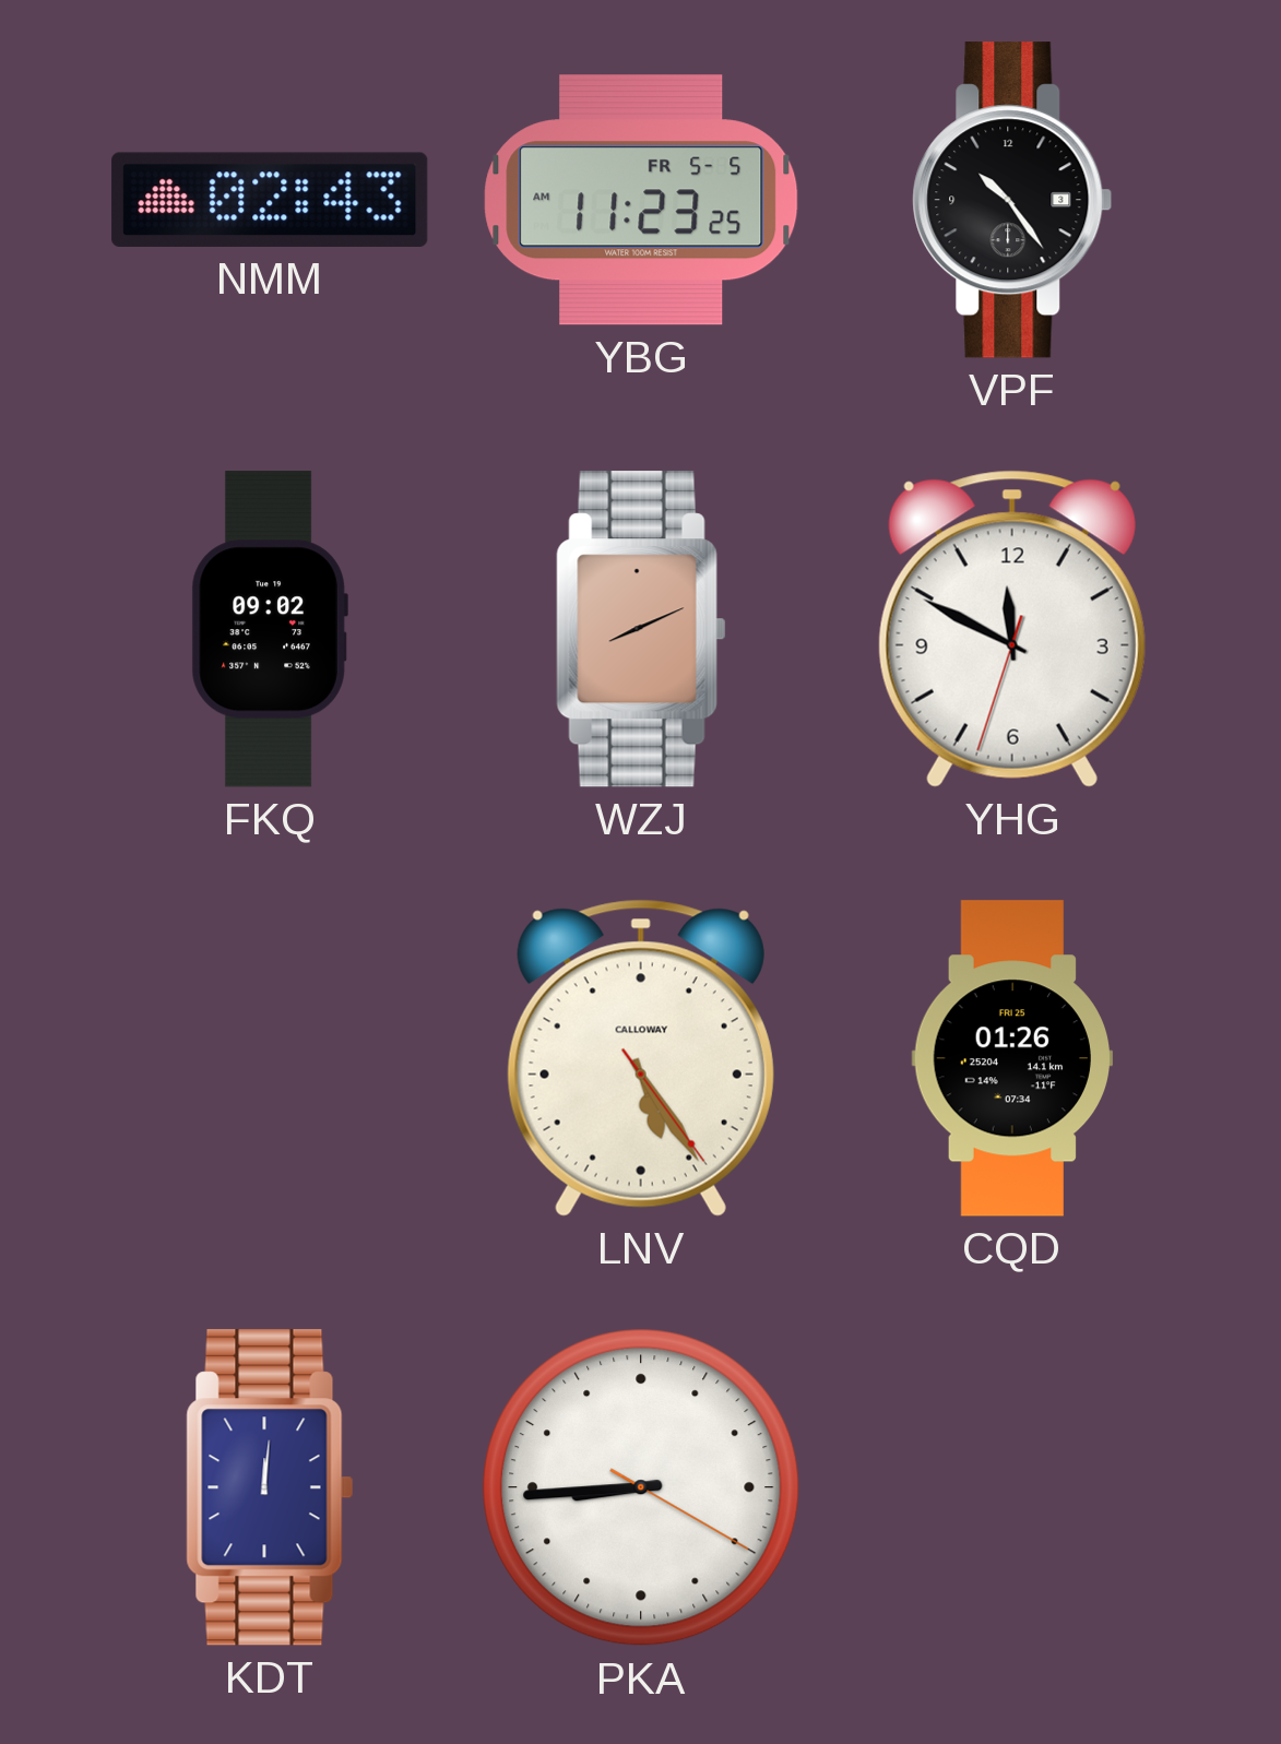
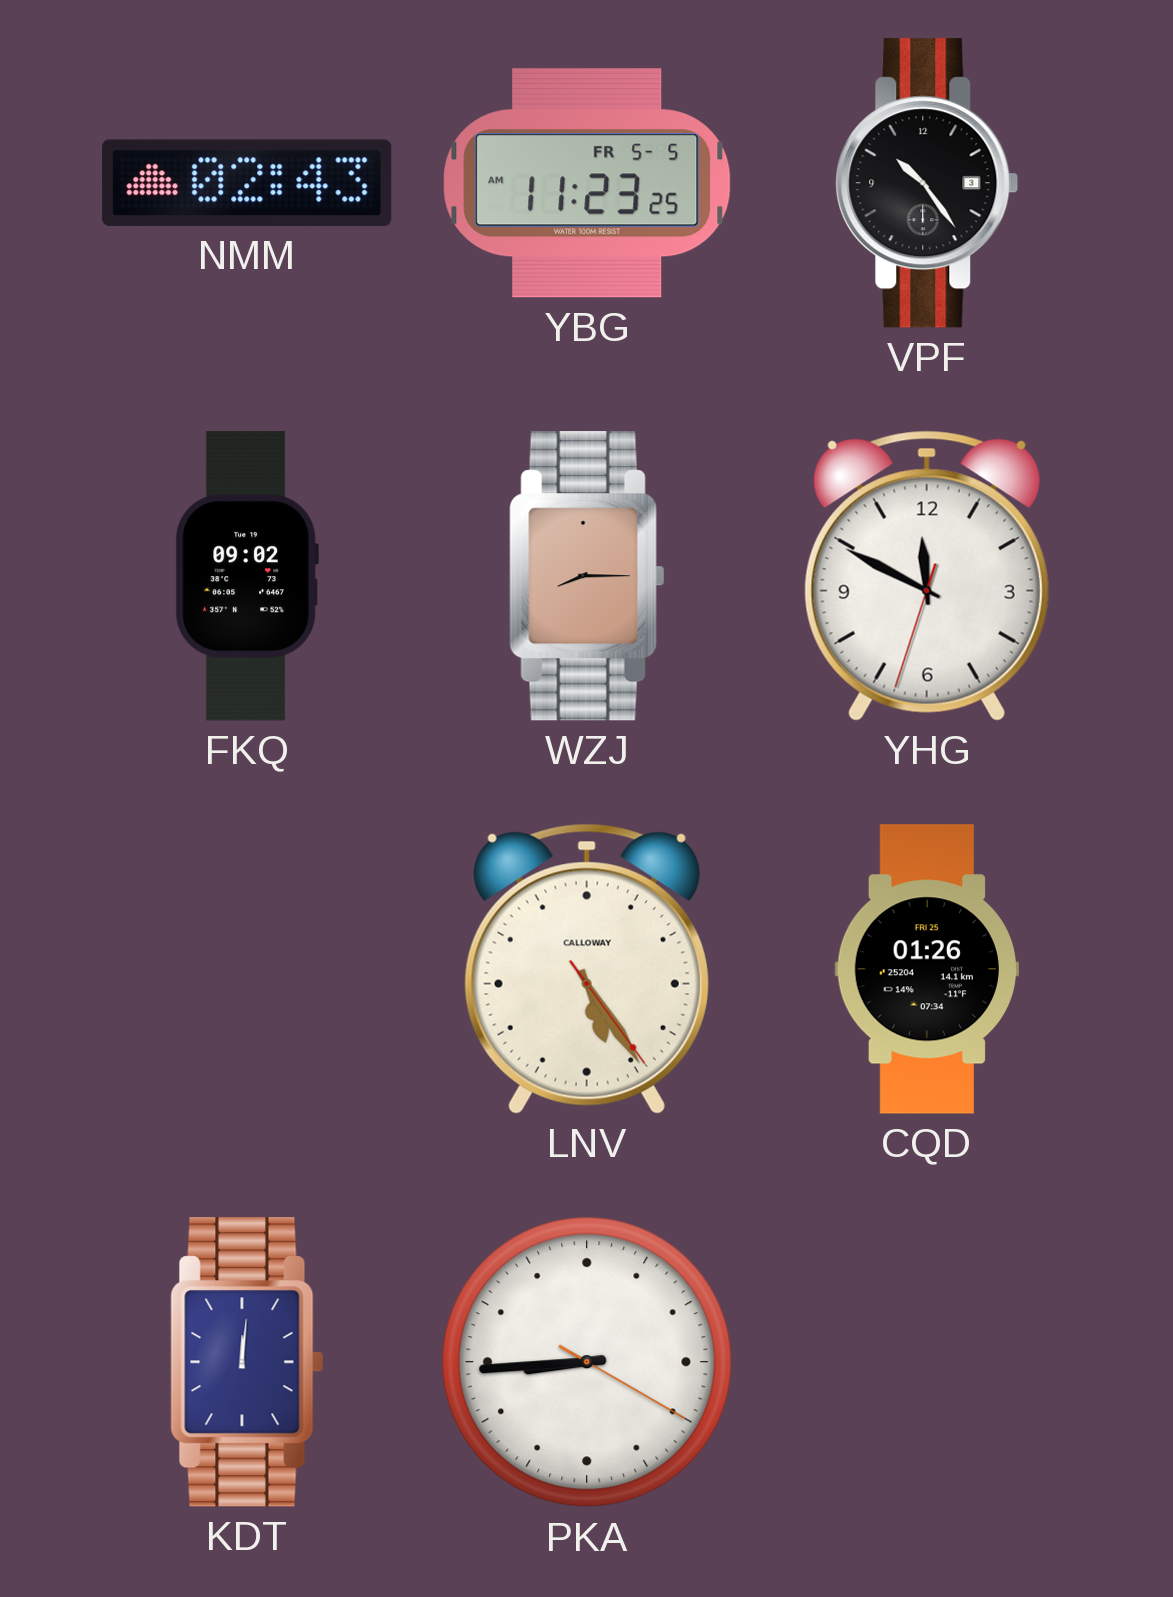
WZJ: 8:11 -> 8:15 (587, 576)
